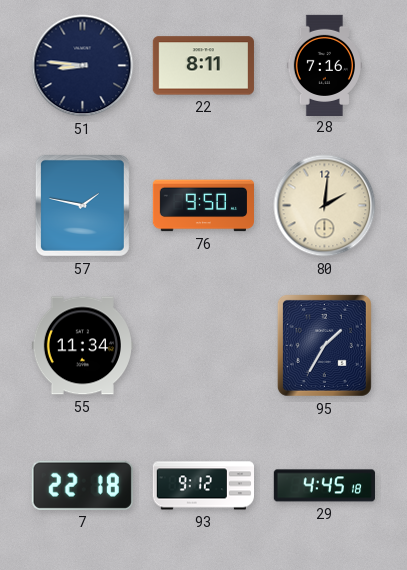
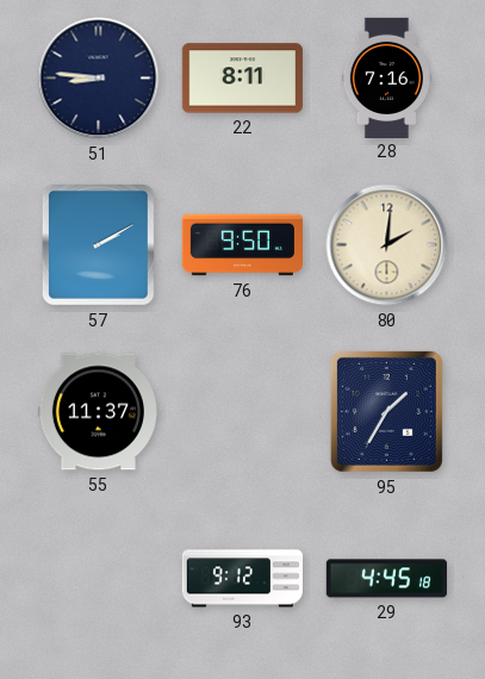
57: 1:47 -> 2:10 (98, 244)
55: 11:34 -> 11:37 (98, 412)
7: 22:18 -> none (82, 485)
